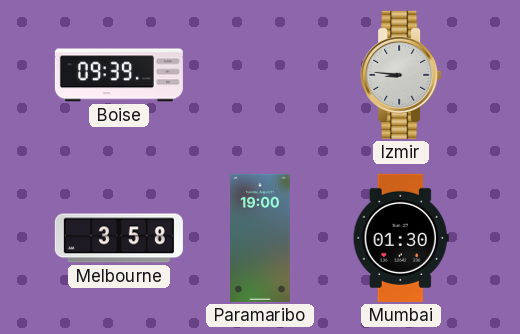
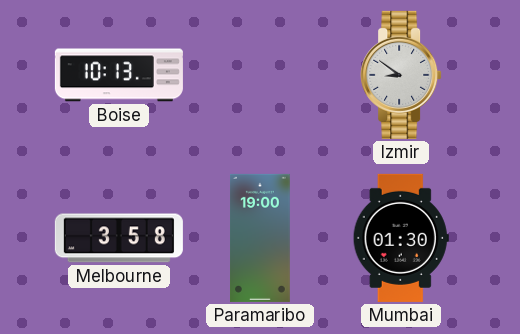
Boise: 09:39 -> 10:13 (119, 75)
Izmir: 8:46 -> 8:51 (401, 75)
